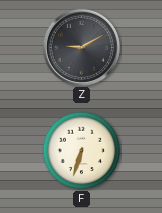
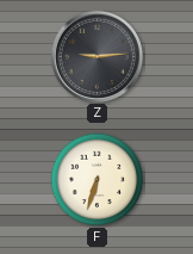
Z: 9:10 -> 9:14 (96, 56)
